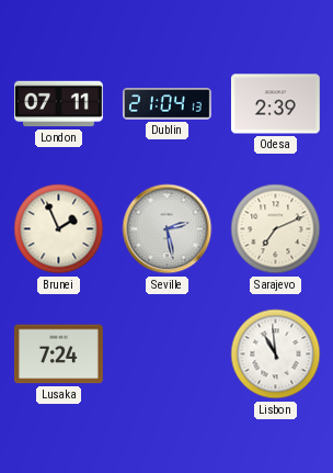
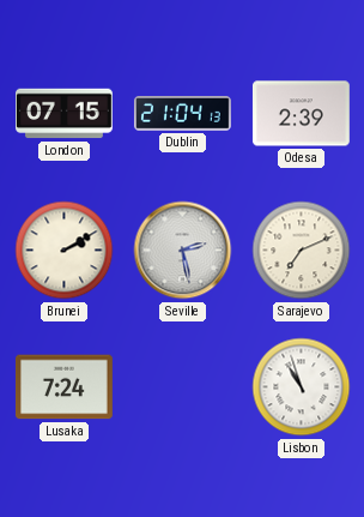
London: 07:11 -> 07:15 (65, 114)
Brunei: 1:56 -> 2:10 (65, 251)
Lisbon: 10:59 -> 10:57 (302, 387)
